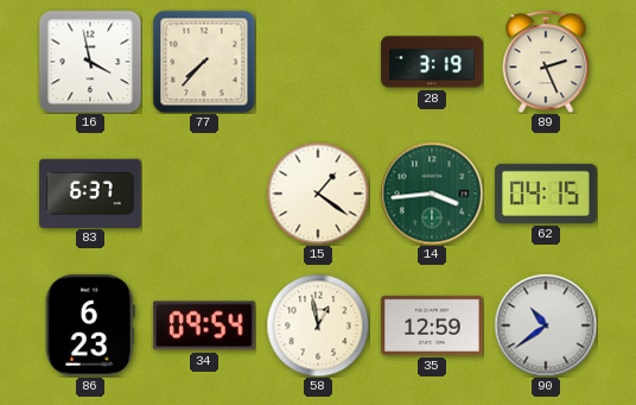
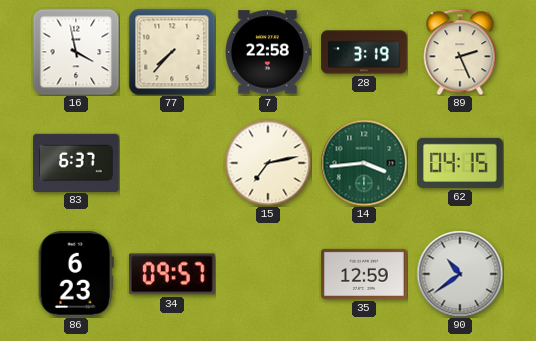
7: none -> 22:58 (269, 52)
15: 1:21 -> 7:13 (268, 163)
34: 09:54 -> 09:57 (172, 274)
58: 12:58 -> none (318, 325)
